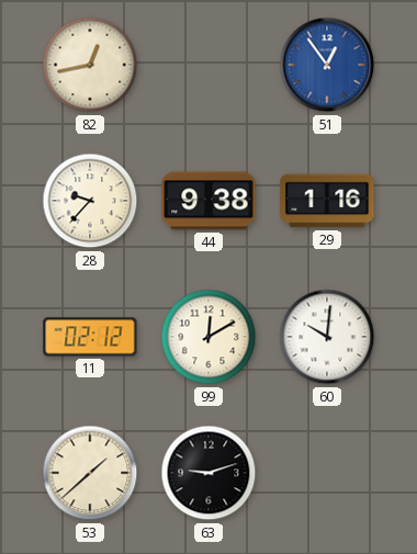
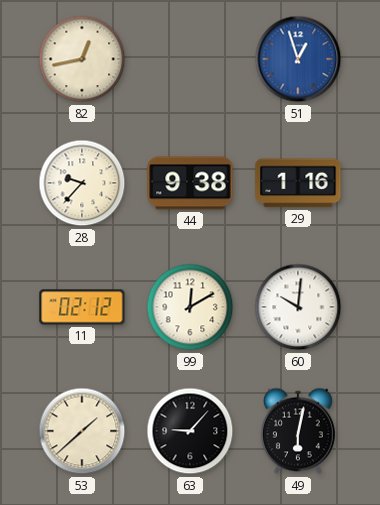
51: 12:54 -> 12:57 (298, 59)
63: 9:12 -> 9:07 (190, 431)
49: none -> 6:02 (298, 431)
